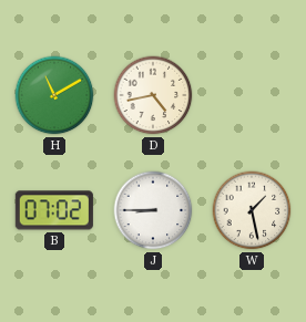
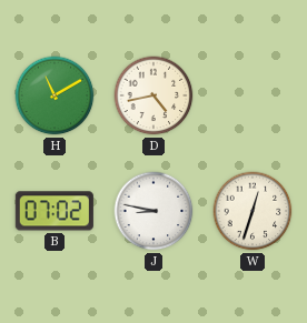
J: 8:45 -> 8:47 (153, 211)
W: 1:28 -> 12:33 (252, 211)
